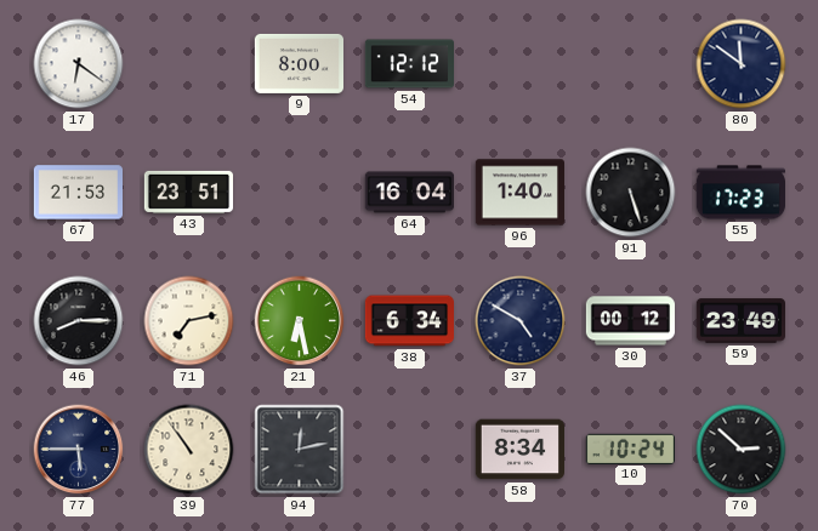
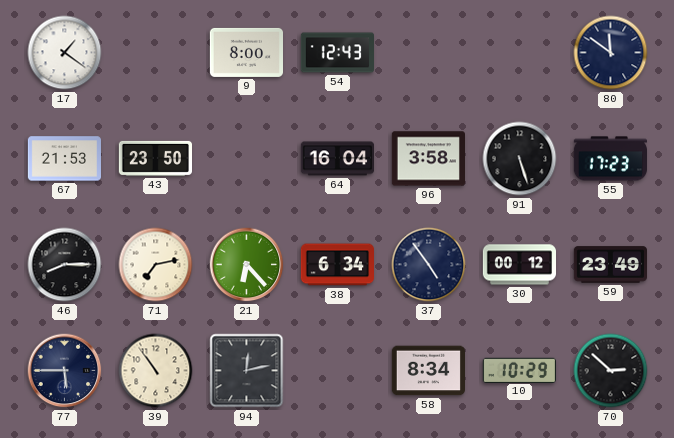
17: 6:21 -> 1:21 (65, 53)
54: 12:12 -> 12:43 (337, 53)
43: 23:51 -> 23:50 (155, 158)
96: 1:40 -> 3:58 (428, 159)
21: 6:28 -> 6:23 (247, 265)
37: 4:50 -> 4:54 (429, 265)
10: 10:24 -> 10:29 (519, 370)
